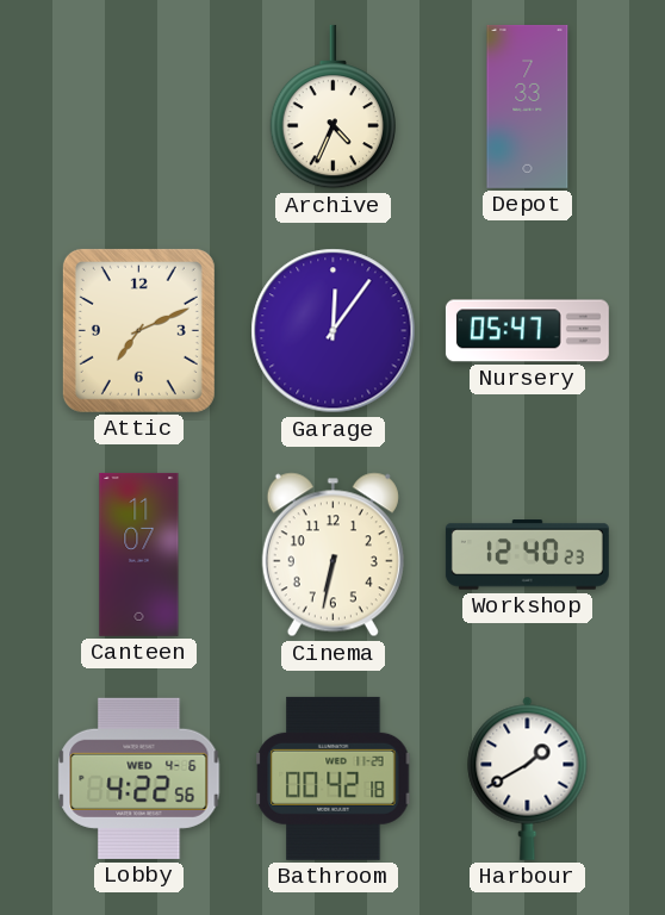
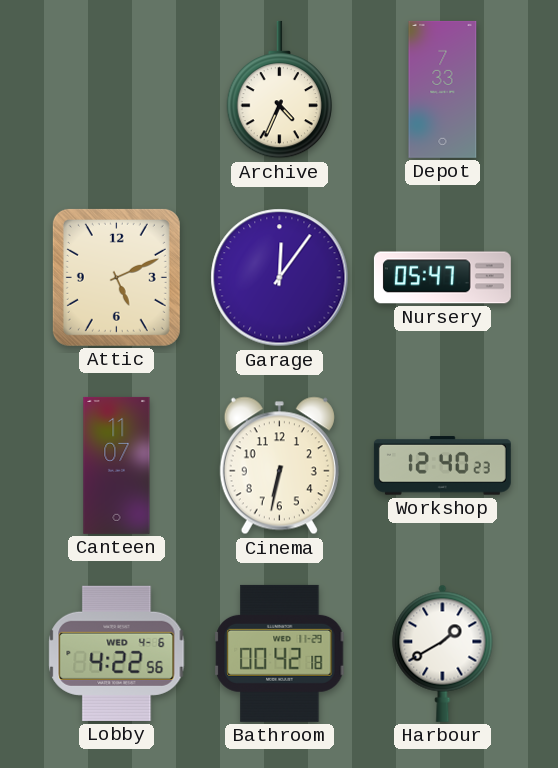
Attic: 7:11 -> 5:11 (116, 277)
